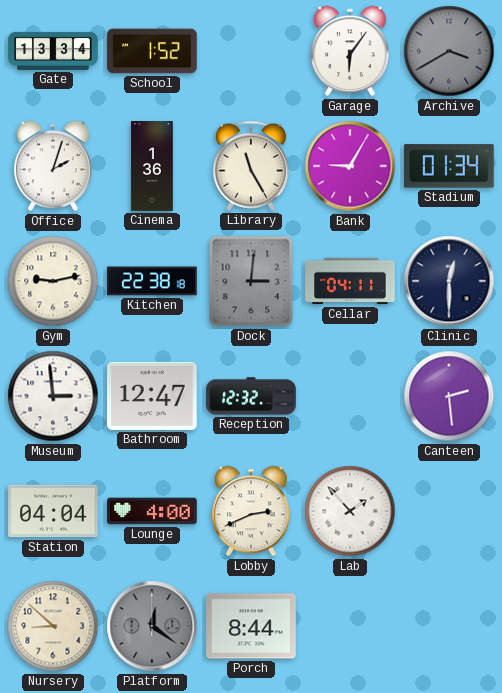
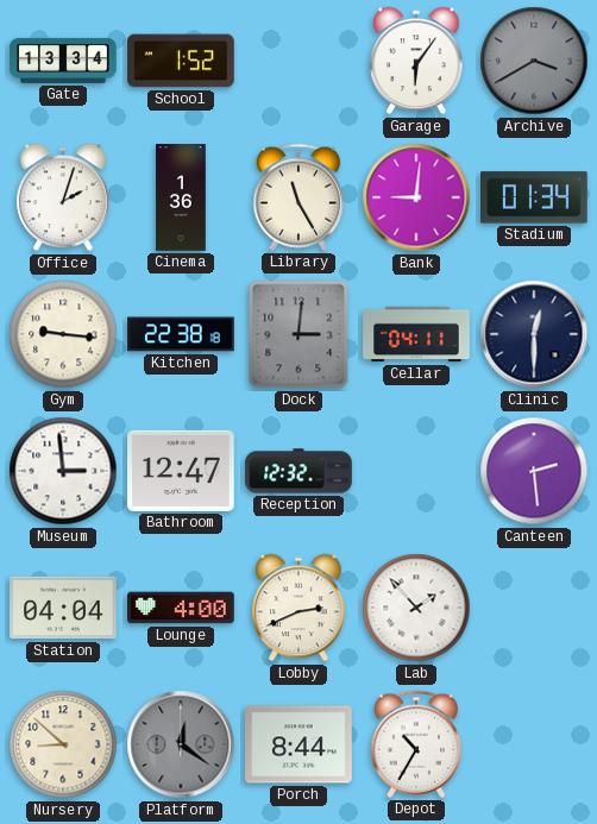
Bank: 9:05 -> 9:01 (416, 197)
Gym: 9:13 -> 9:16 (63, 334)
Depot: none -> 10:35 (415, 744)
